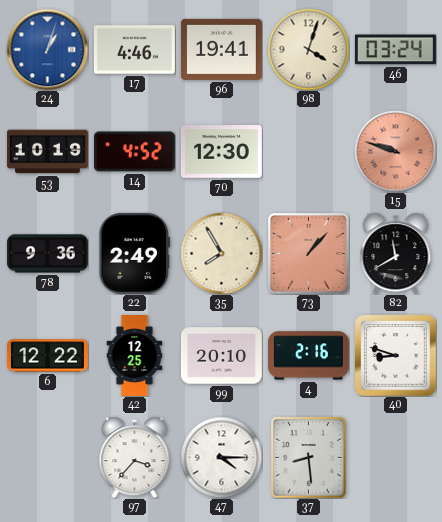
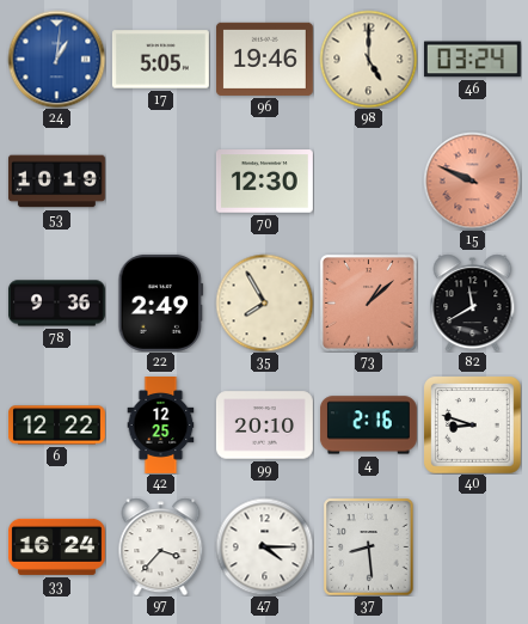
24: 1:03 -> 1:01 (56, 59)
17: 4:46 -> 5:05 (160, 60)
96: 19:41 -> 19:46 (264, 59)
98: 4:03 -> 5:00 (368, 59)
14: 4:52 -> none (134, 152)
15: 9:48 -> 9:49 (472, 181)
73: 1:07 -> 1:08 (369, 304)
33: none -> 16:24 (56, 546)
